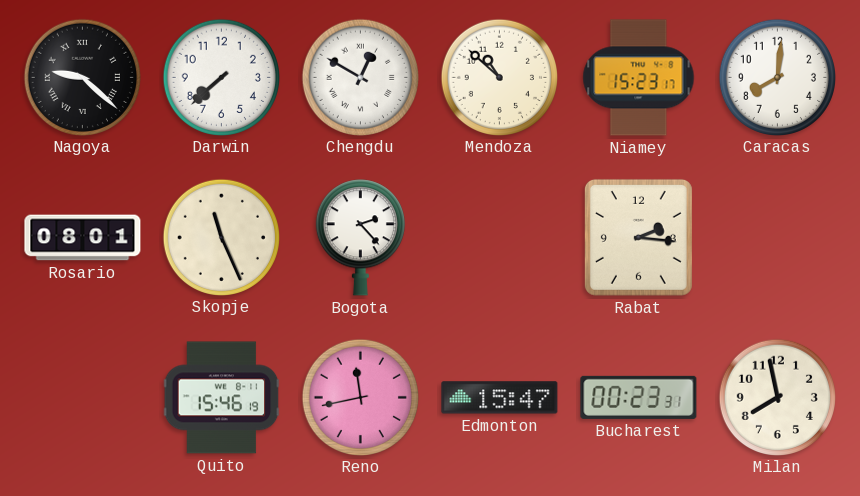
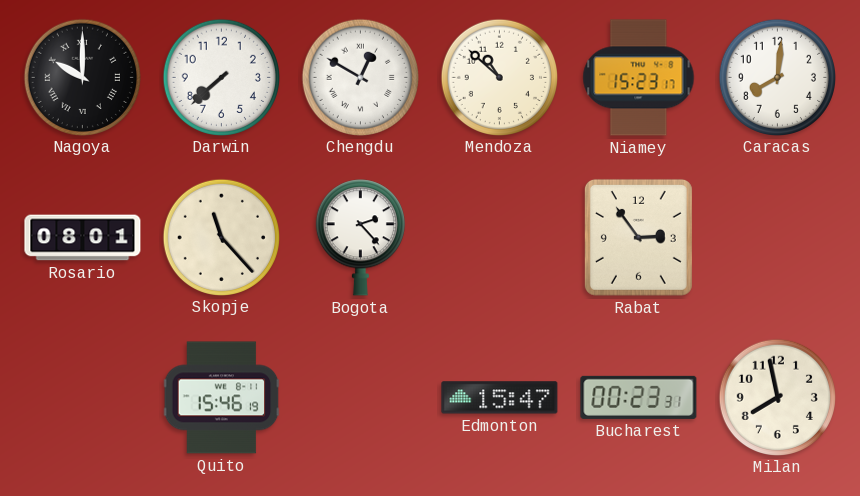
Nagoya: 9:22 -> 10:00 (82, 77)
Skopje: 11:26 -> 11:23 (221, 237)
Rabat: 2:16 -> 2:54 (638, 237)
Reno: 11:43 -> none (360, 397)
